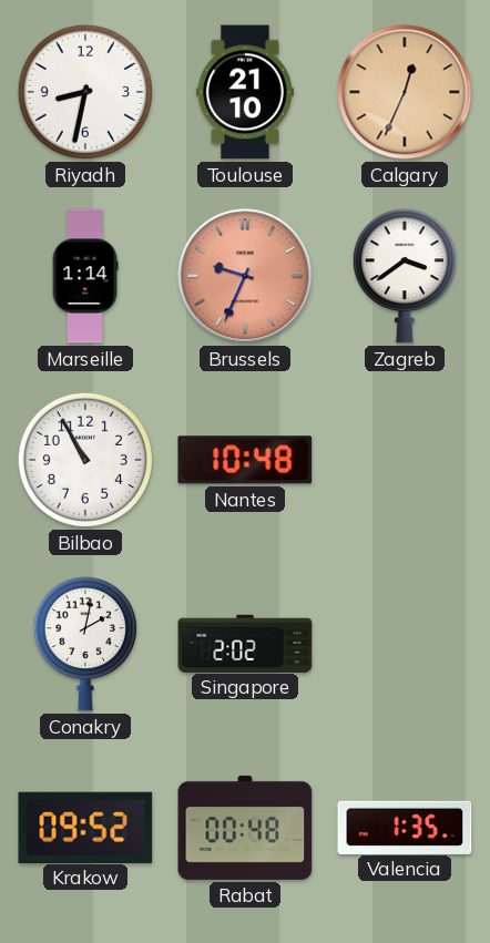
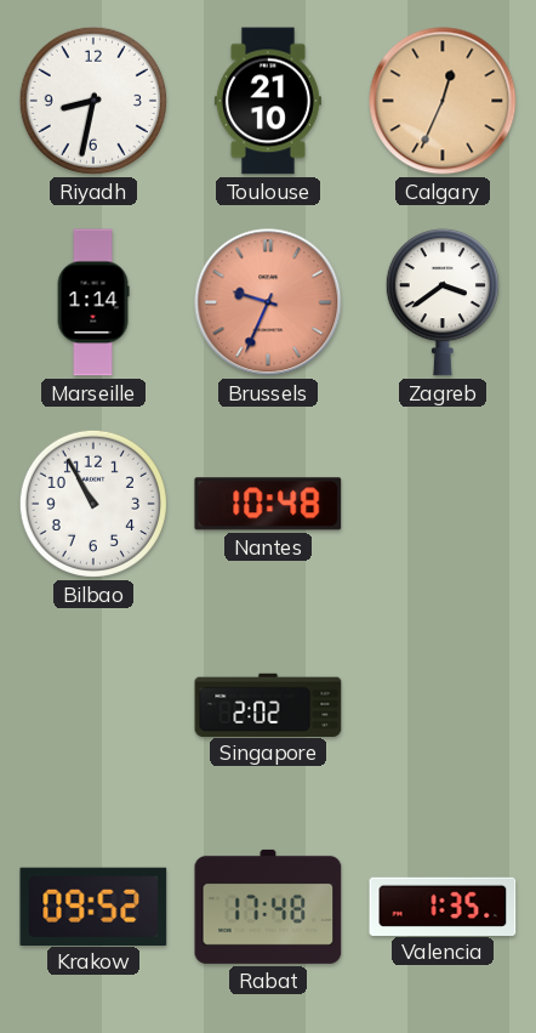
Conakry: 2:02 -> none (85, 644)
Rabat: 00:48 -> 17:48 (268, 907)
